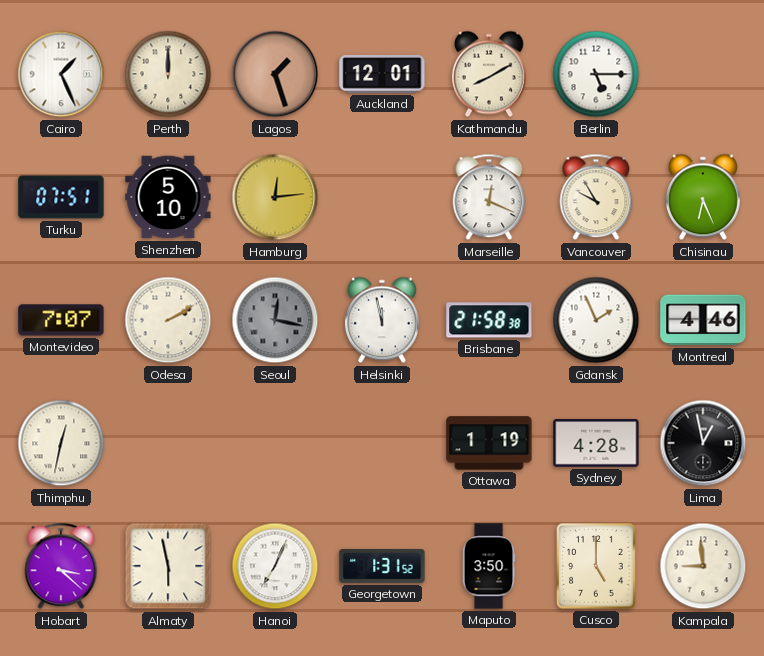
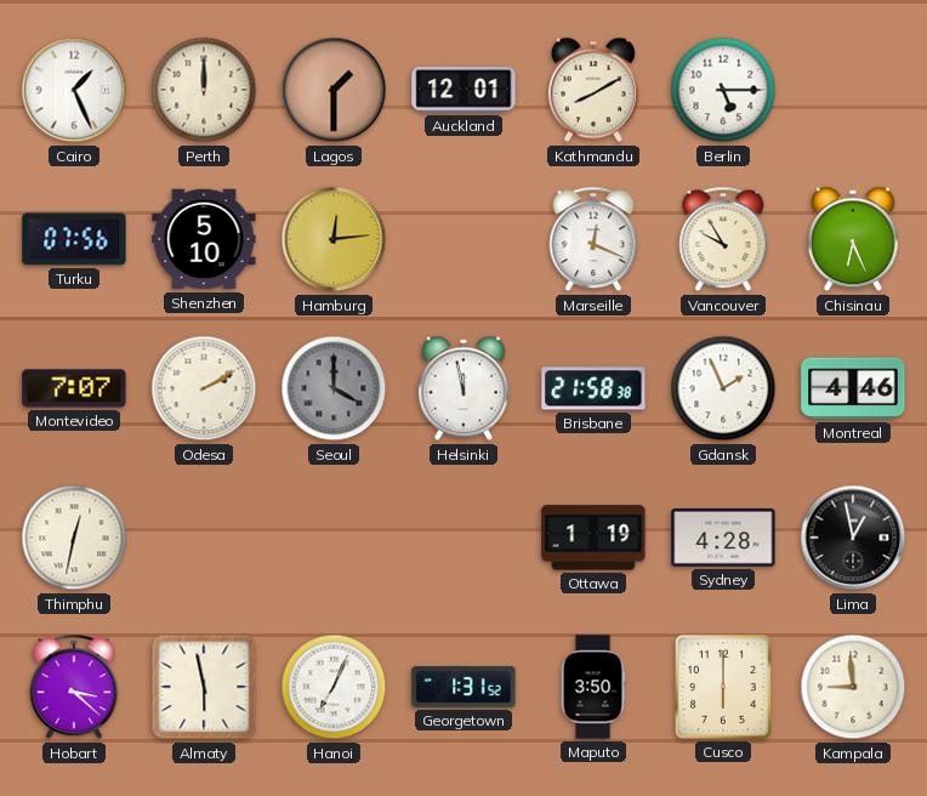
Lagos: 1:27 -> 1:30 (334, 90)
Turku: 07:51 -> 07:56 (74, 239)
Seoul: 12:17 -> 4:00 (334, 388)
Cusco: 5:00 -> 6:00 (723, 687)
